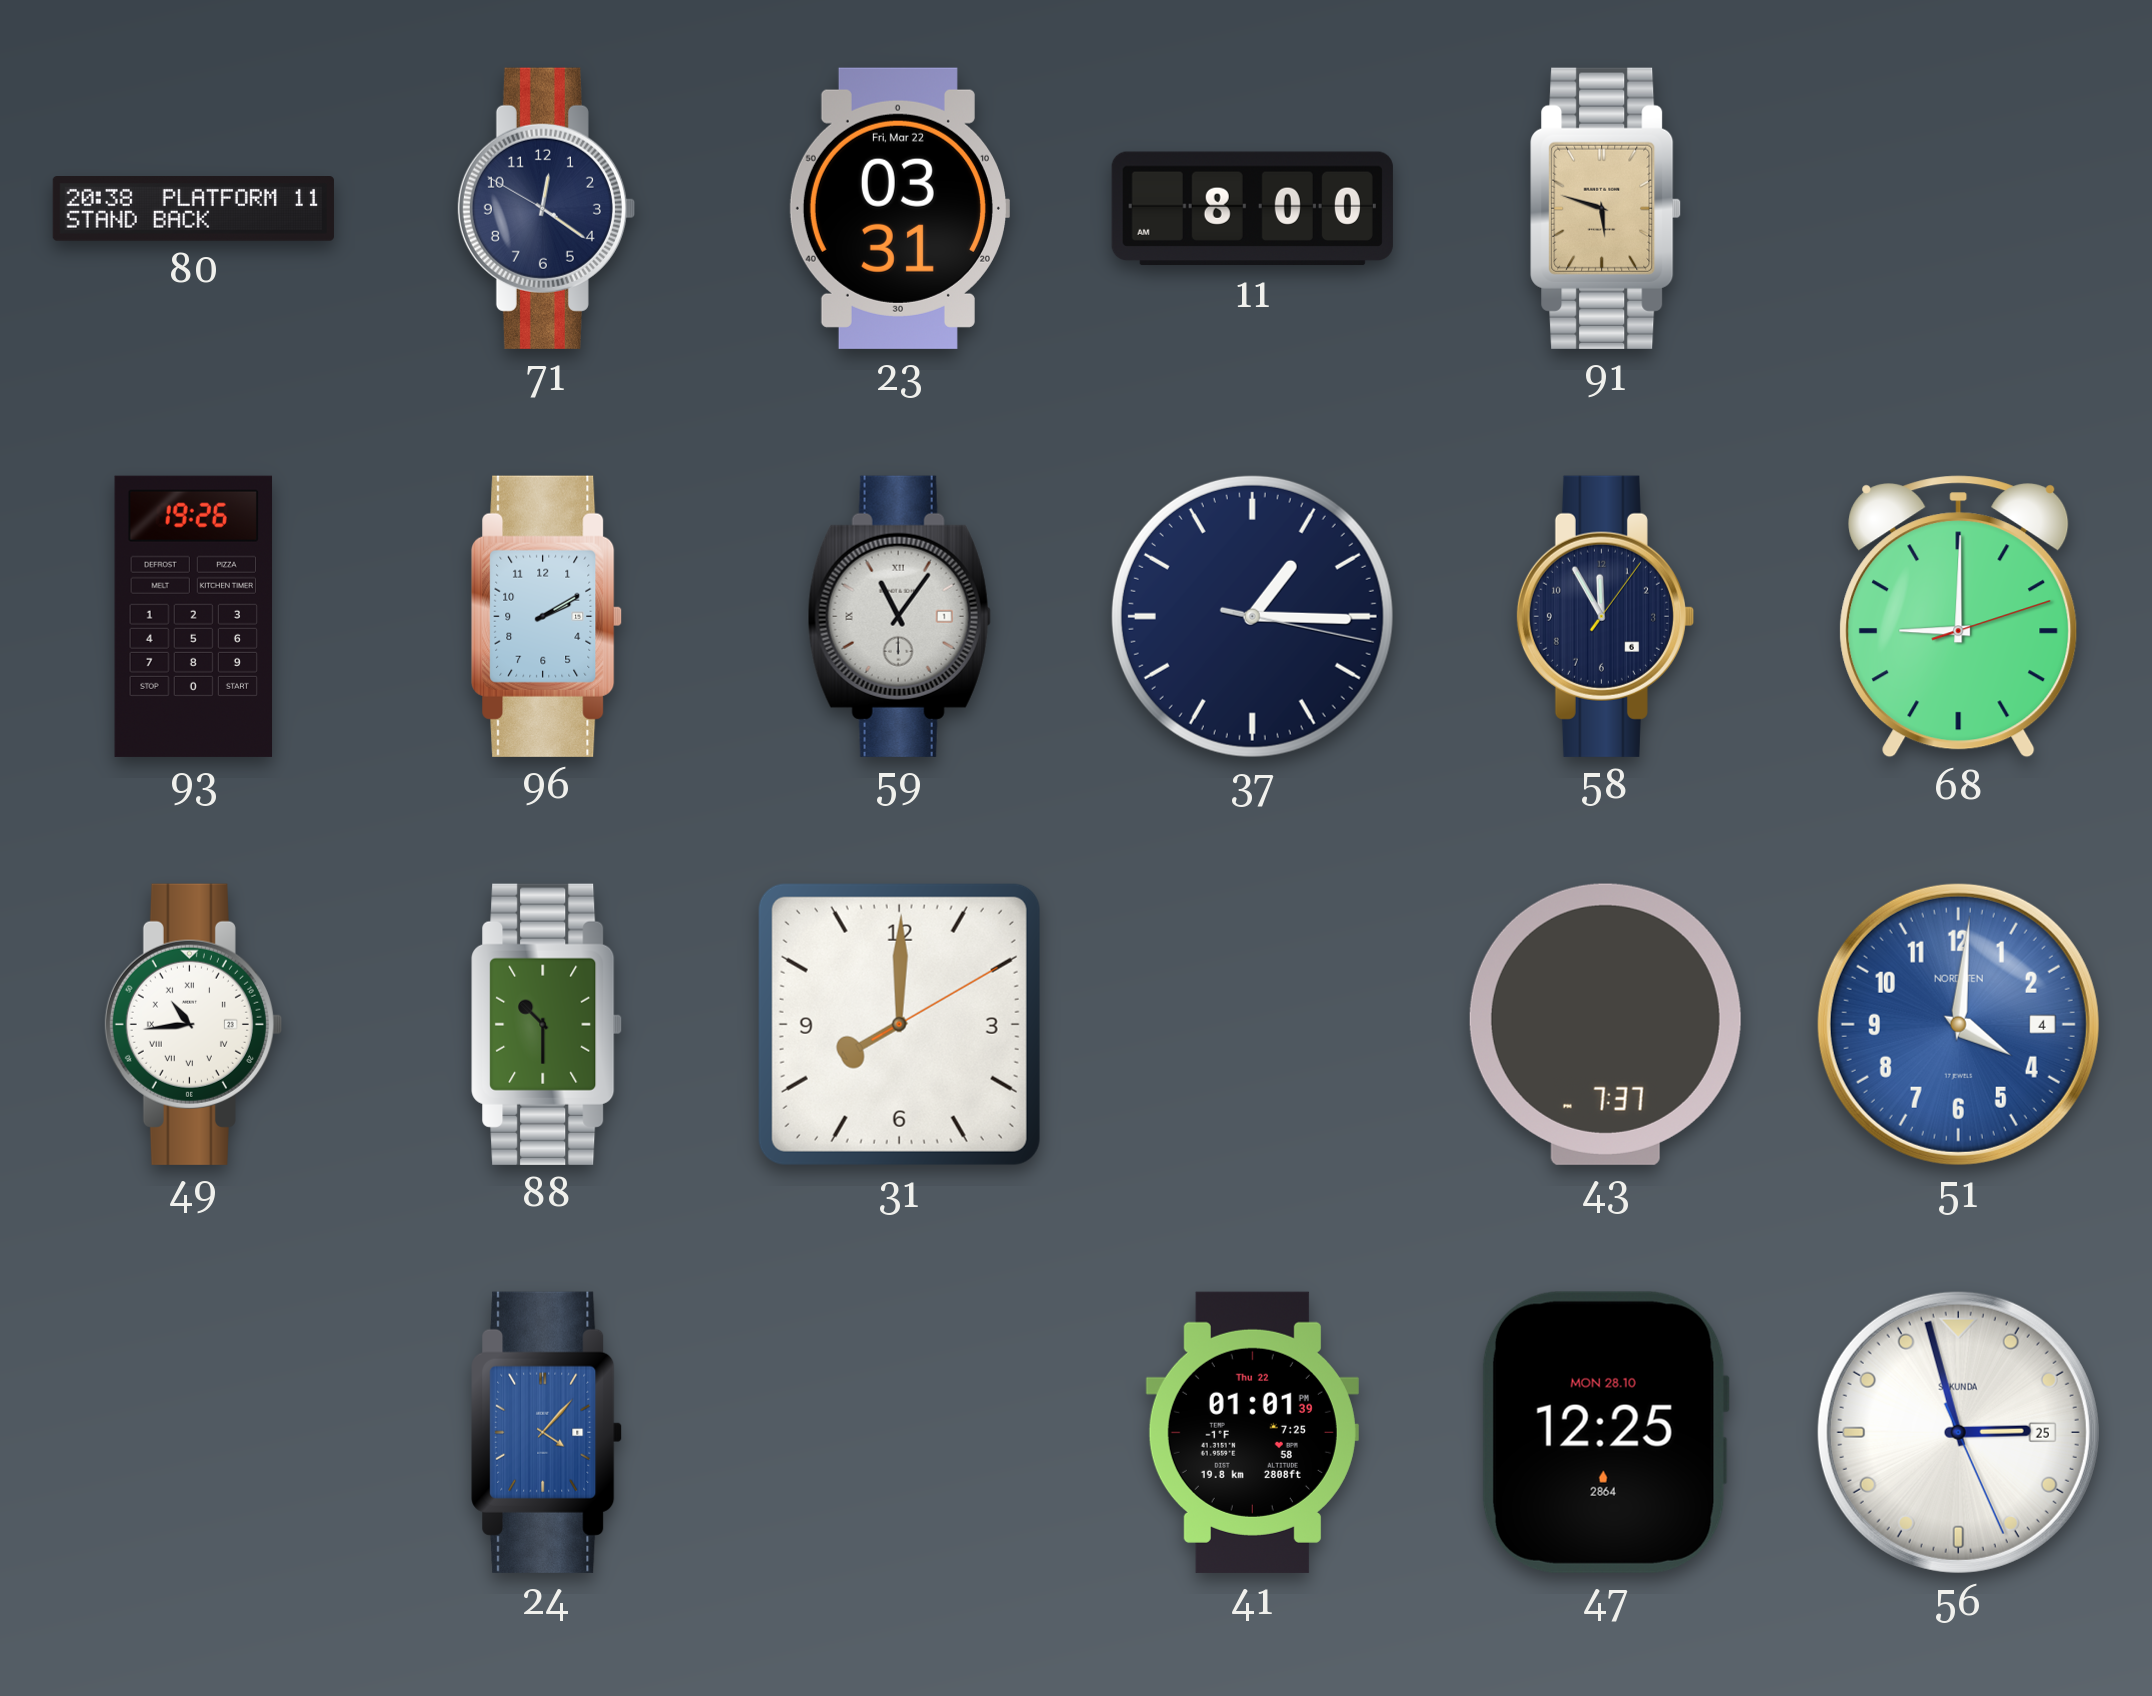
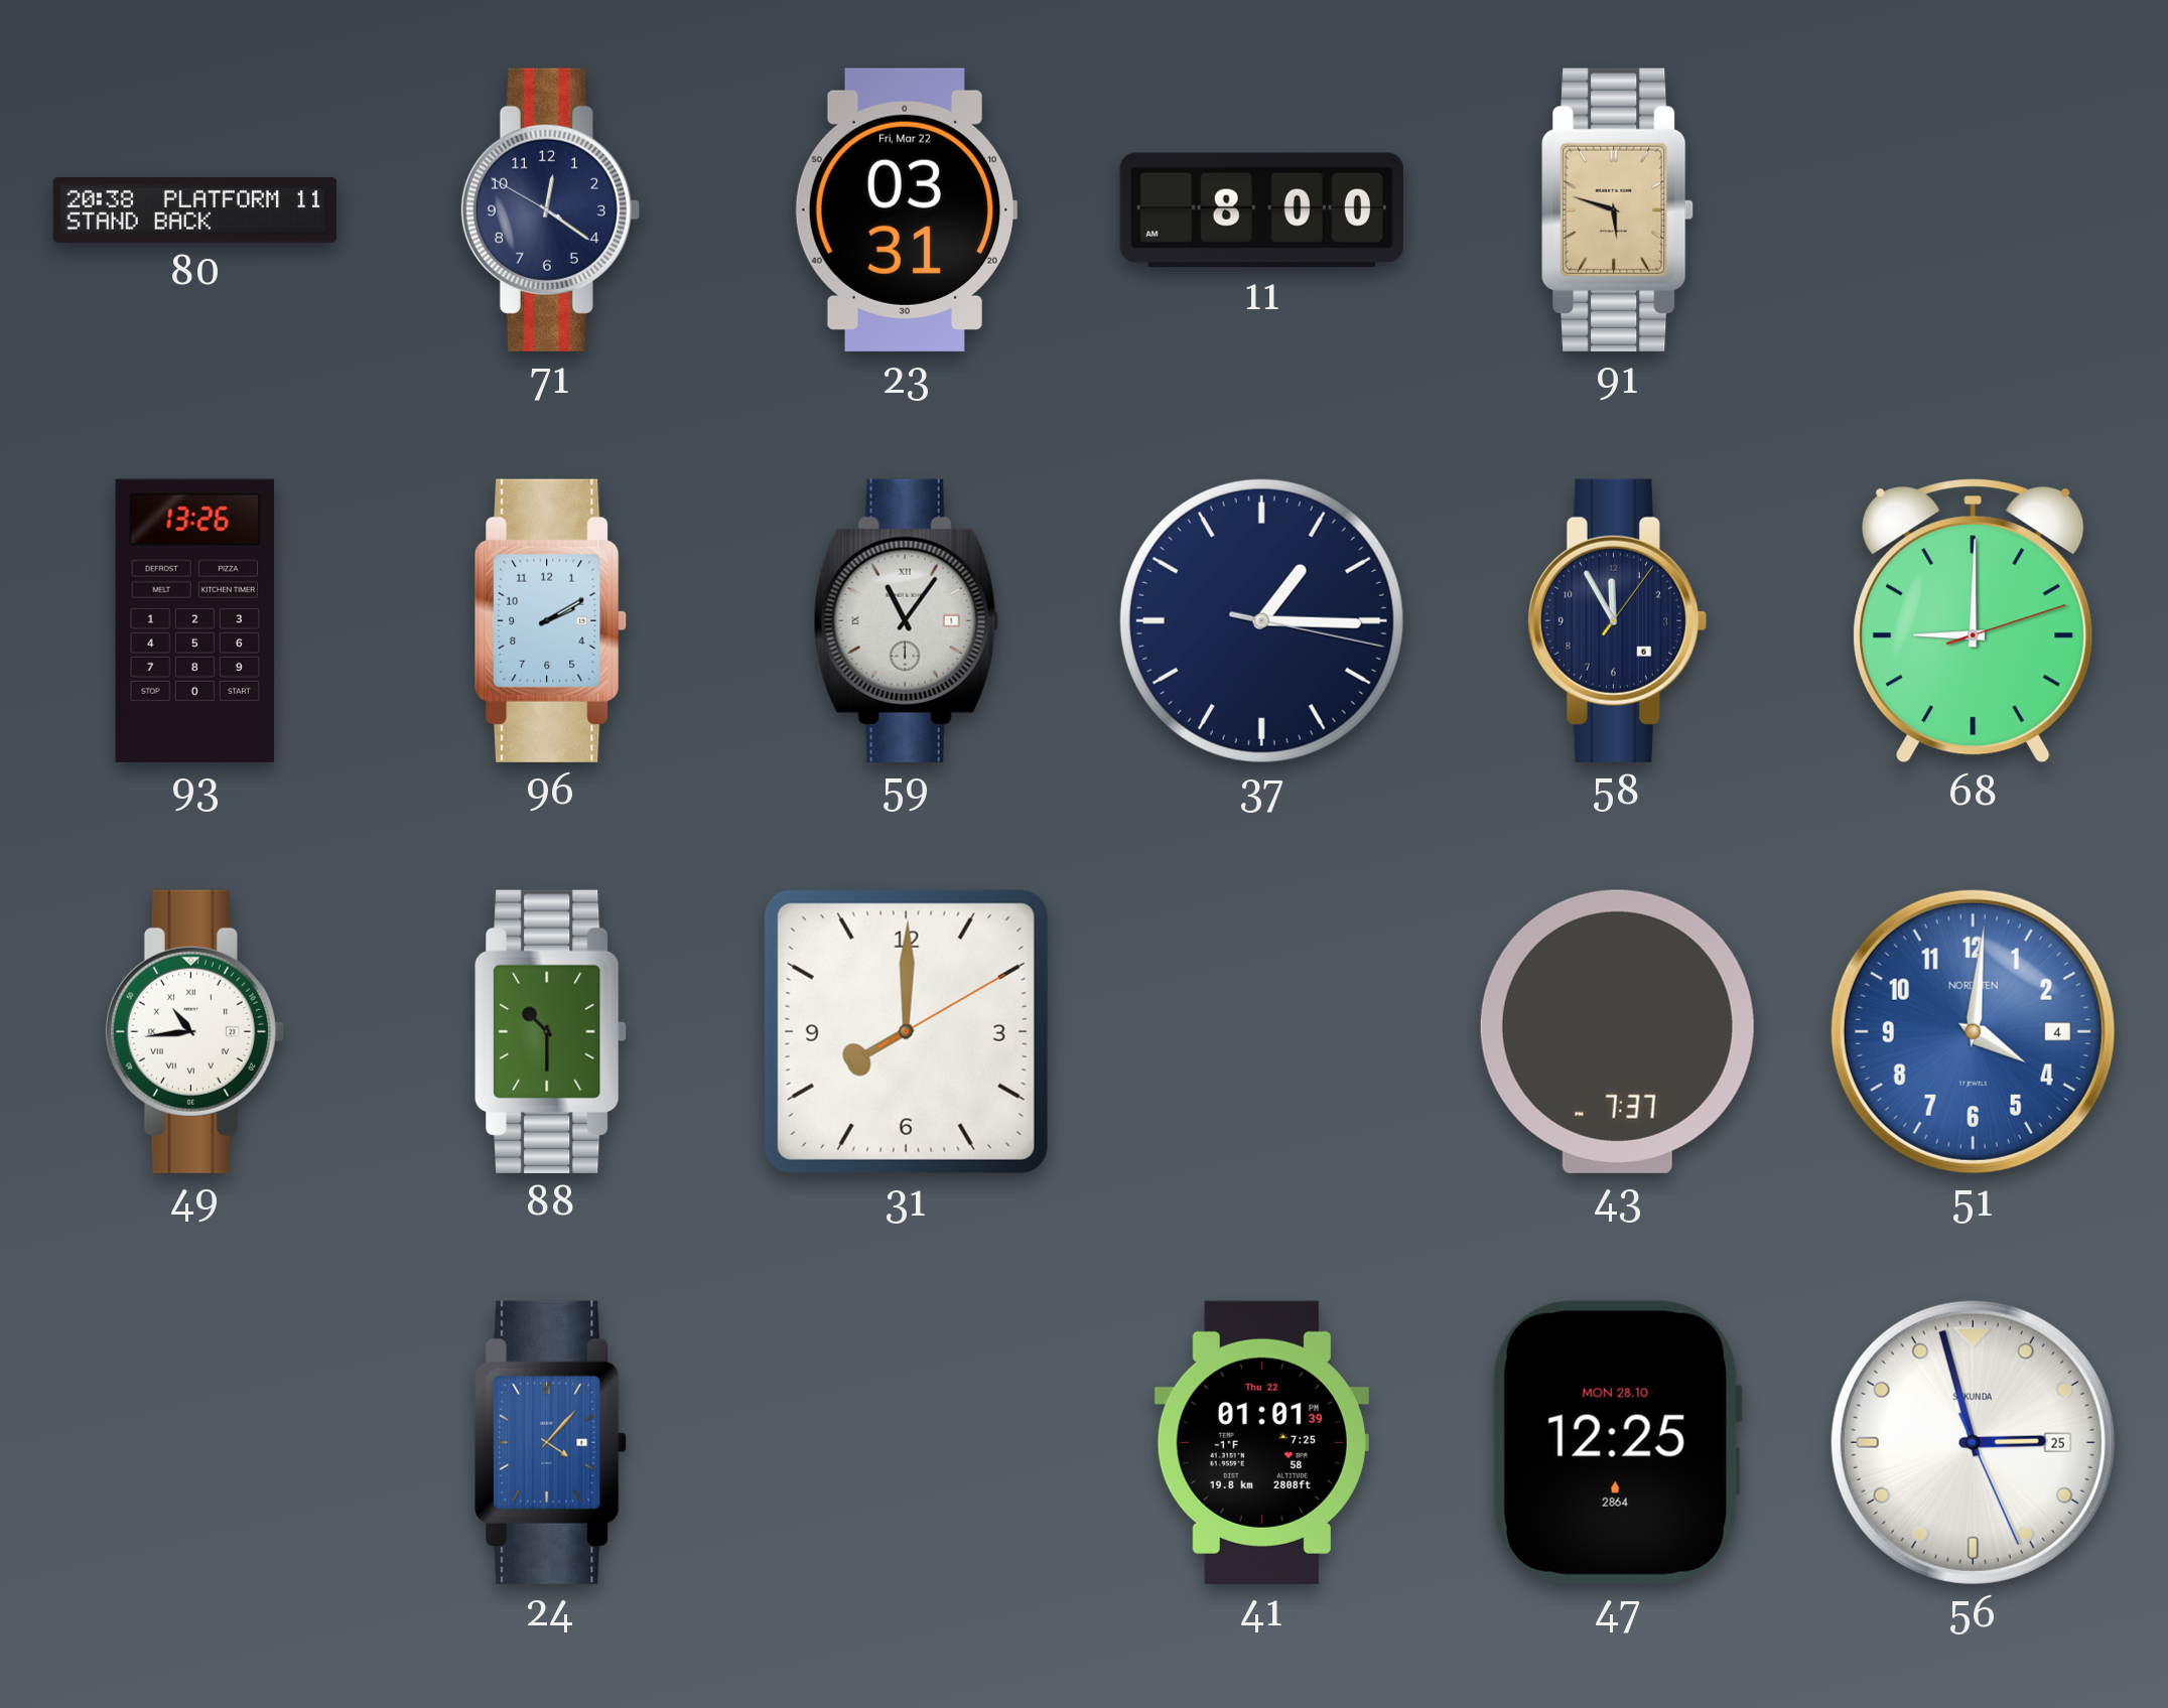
93: 19:26 -> 13:26 (195, 620)
